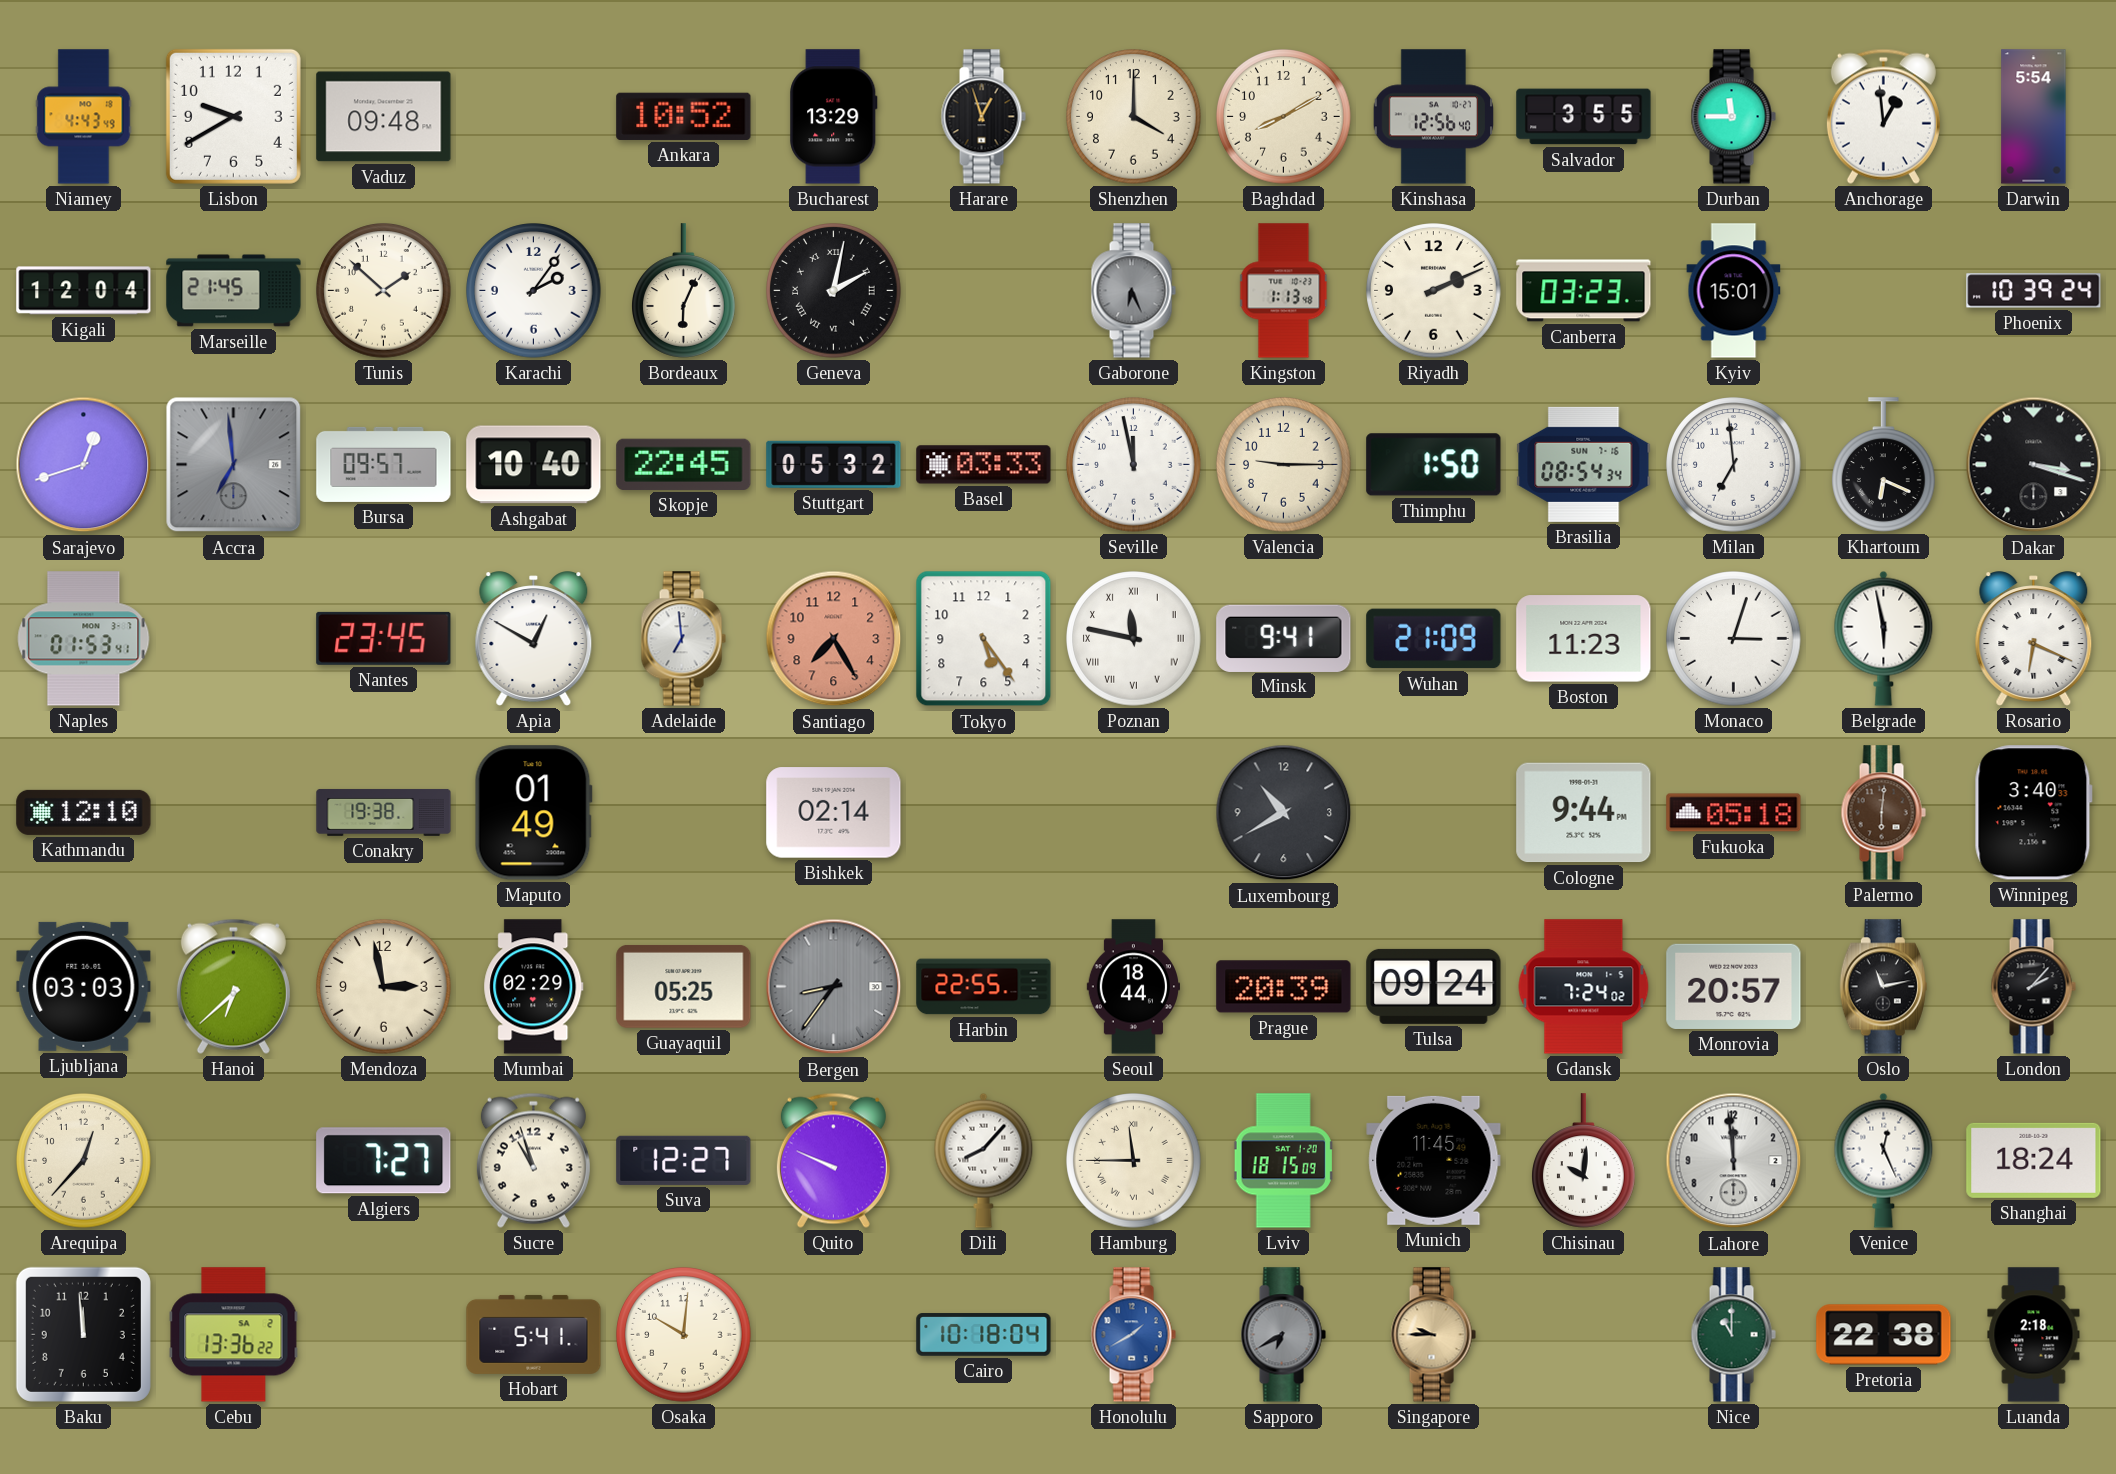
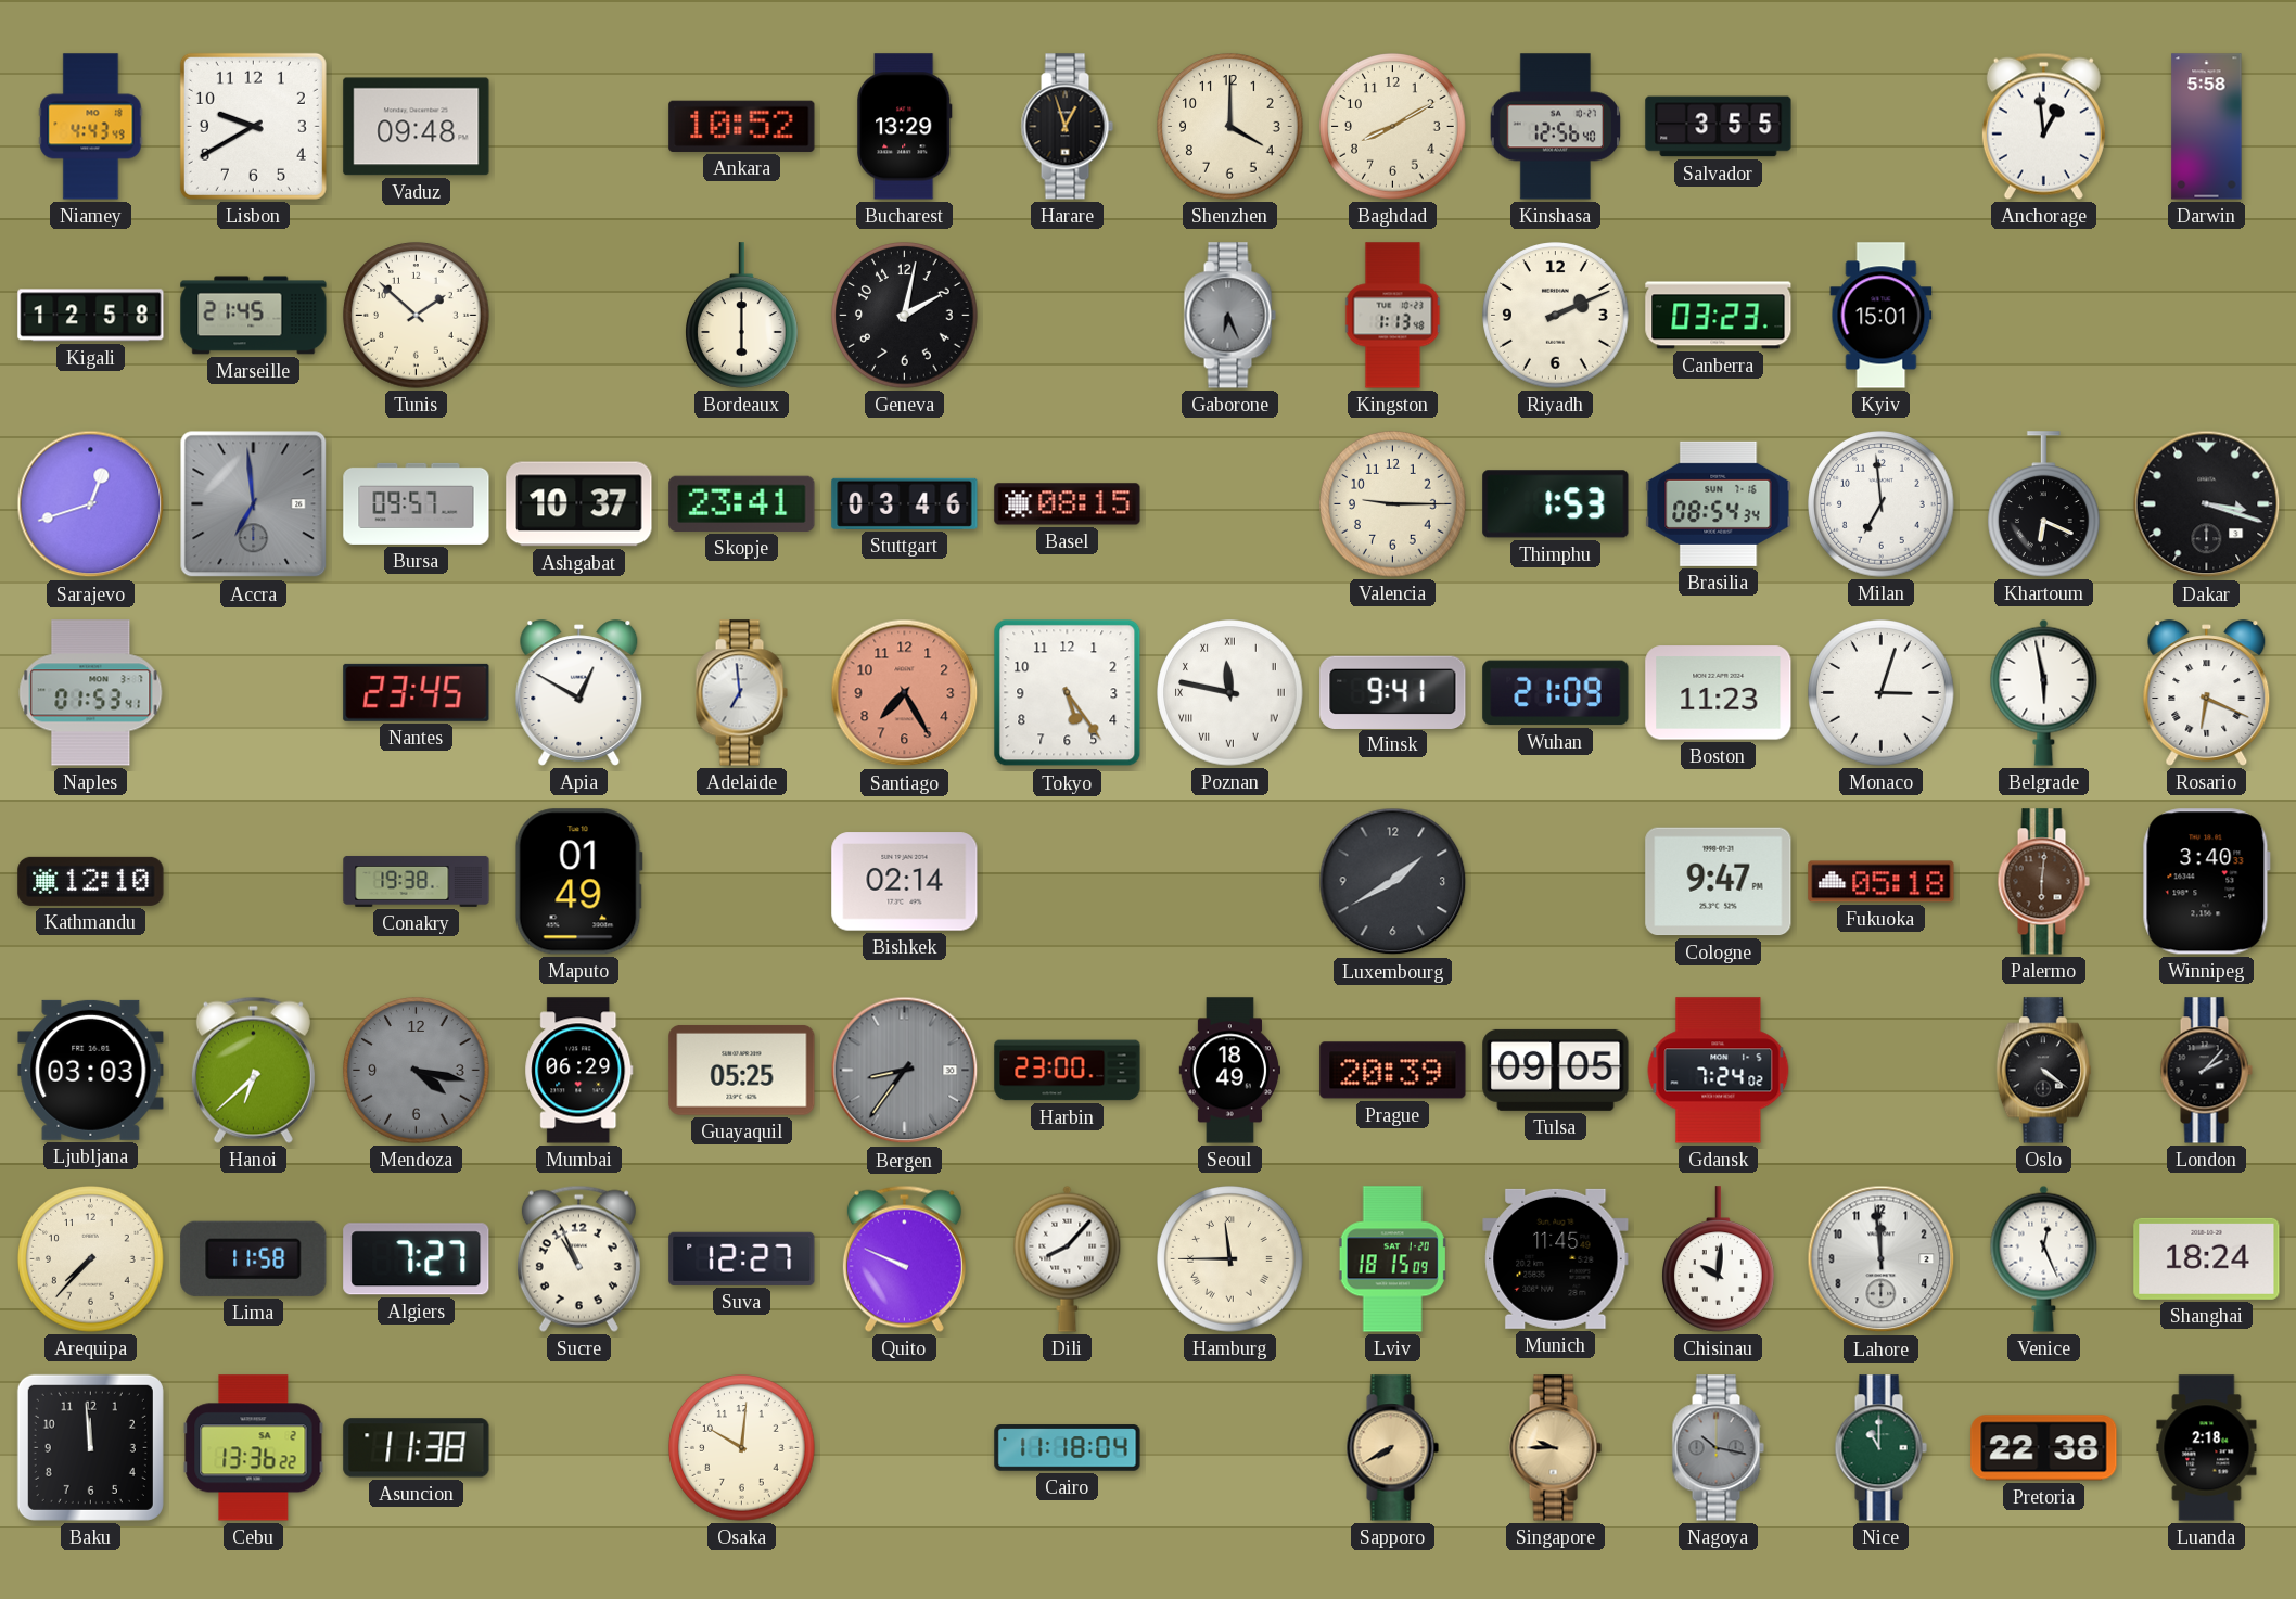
Durban: 11:45 -> none (1733, 117)
Darwin: 5:54 -> 5:58 (2207, 127)
Kigali: 12:04 -> 12:58 (91, 316)
Karachi: 2:06 -> none (534, 291)
Bordeaux: 6:04 -> 6:00 (742, 316)
Geneva numerals: Roman -> Arabic (905, 316)
Phoenix: 10:39 -> none (2034, 291)
Ashgabat: 10:40 -> 10:37 (579, 504)
Skopje: 22:45 -> 23:41 (742, 503)
Stuttgart: 05:32 -> 03:46 (905, 503)
Basel: 03:33 -> 08:15 (1068, 504)
Seville: 11:58 -> none (1134, 465)
Thimphu: 1:50 -> 1:53 (1556, 504)
Luxembourg: 10:40 -> 1:40 (1393, 882)
Cologne: 9:44 -> 9:47 (1719, 882)
Mendoza: 2:58 -> 4:17 (417, 1071)
Mendoza dial: cream -> grey (417, 1071)
Mumbai: 02:29 -> 06:29 (579, 1071)
Harbin: 22:55 -> 23:00 (1068, 1071)
Seoul: 18:44 -> 18:49 (1229, 1071)
Tulsa: 09:24 -> 09:05 (1556, 1070)
Monrovia: 20:57 -> none (1734, 986)
Oslo: 11:13 -> 4:21 (2043, 1071)
Arequipa: 12:37 -> 7:37 (91, 1259)
Lima: none -> 11:58 (254, 1258)
Sucre: 10:57 -> 10:56 (578, 1258)
Asuncion: none -> 11:38 (417, 1448)
Hobart: 5:41 -> none (534, 1334)
Cairo: 10:18 -> 11:18 (1068, 1448)
Honolulu: 1:40 -> none (1133, 1335)
Sapporo: 6:40 -> 7:40 (1392, 1448)
Sapporo dial: grey -> champagne (1392, 1448)
Nagoya: none -> 10:17 (1718, 1448)
